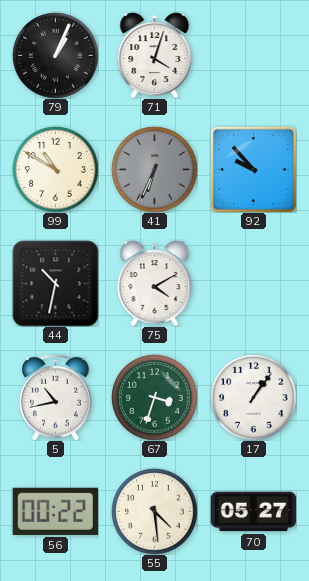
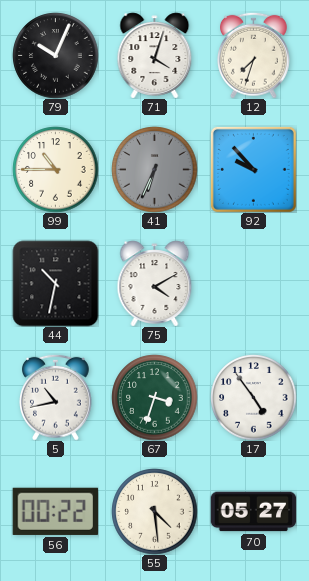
79: 1:04 -> 10:04 (55, 55)
12: none -> 7:33 (254, 55)
99: 10:50 -> 10:45 (55, 169)
17: 1:06 -> 4:54 (253, 397)
